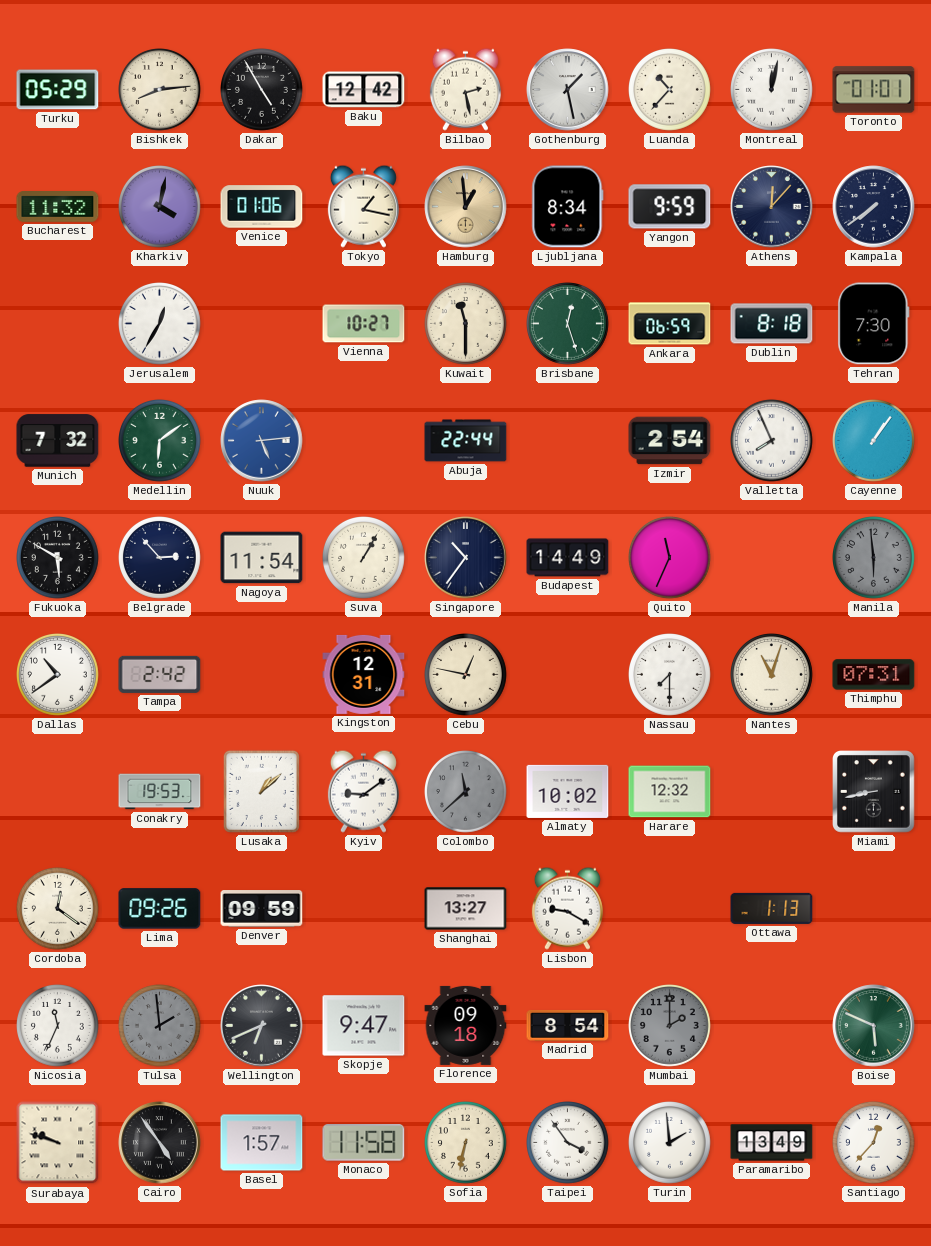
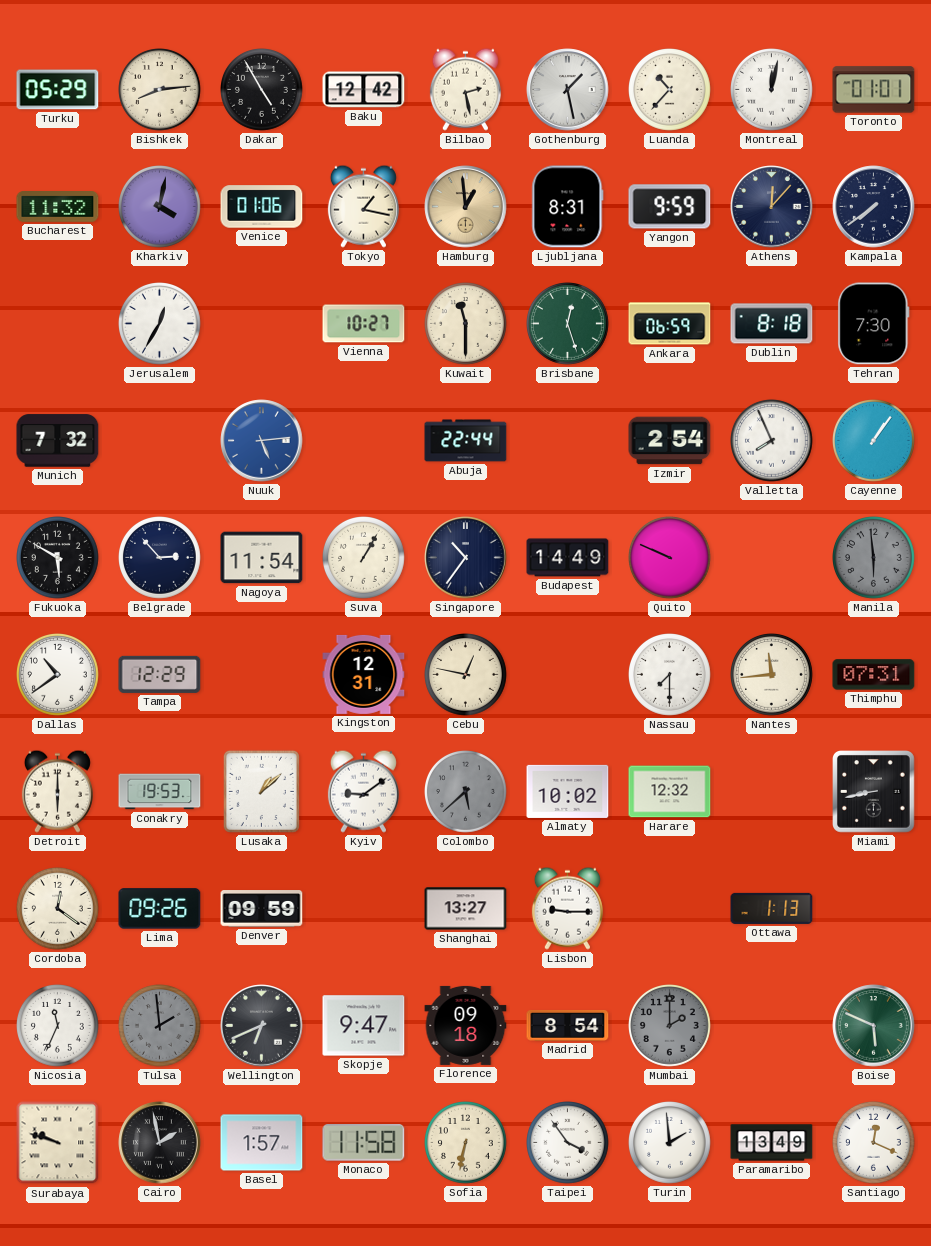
Ljubljana: 8:34 -> 8:31 (568, 207)
Medellin: 6:09 -> none (160, 441)
Quito: 11:34 -> 9:49 (670, 558)
Tampa: 2:42 -> 12:29 (160, 674)
Nantes: 11:03 -> 11:44 (772, 675)
Detroit: none -> 6:00 (57, 791)
Colombo: 11:38 -> 5:38 (466, 792)
Lisbon: 9:20 -> 9:15 (567, 908)
Cairo: 4:54 -> 1:58 (160, 1143)
Santiago: 12:37 -> 12:19 (874, 1143)
